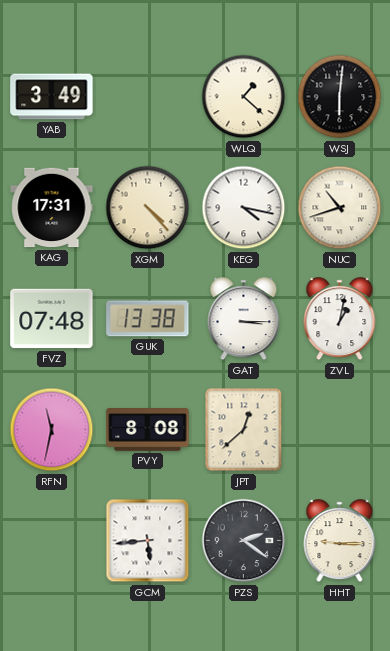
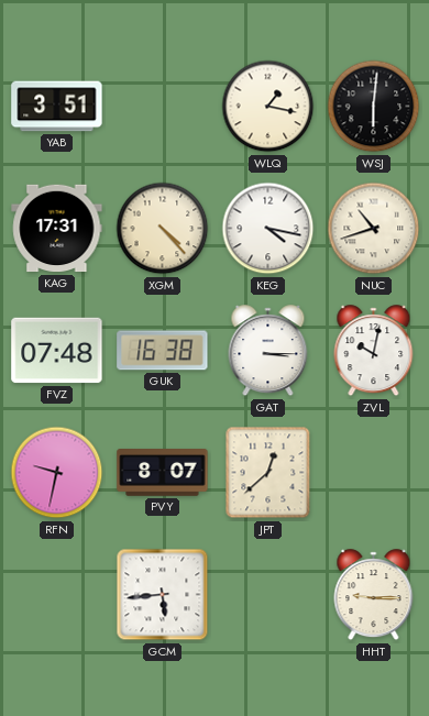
YAB: 3:49 -> 3:51 (57, 107)
WLQ: 1:22 -> 1:17 (268, 107)
GUK: 13:38 -> 16:38 (163, 351)
ZVL: 1:02 -> 10:02 (374, 351)
RFN: 11:32 -> 9:32 (57, 473)
PVY: 8:08 -> 8:07 (163, 473)
PZS: 2:21 -> none (244, 541)
